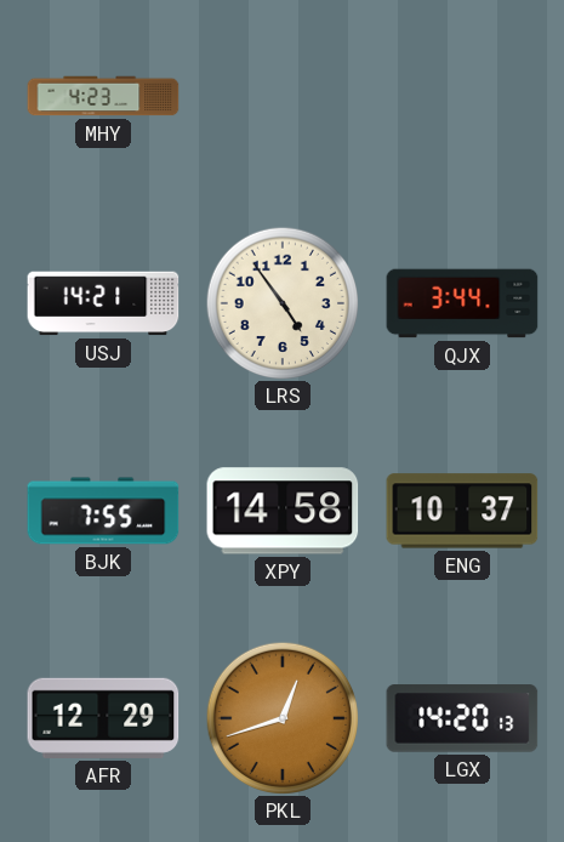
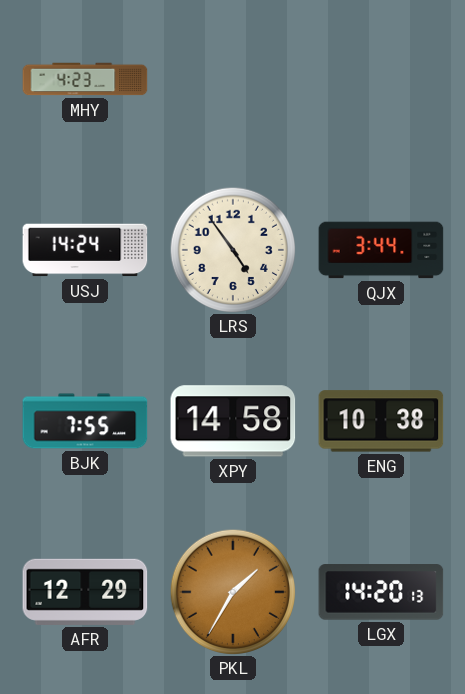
USJ: 14:21 -> 14:24 (85, 250)
ENG: 10:37 -> 10:38 (381, 421)
PKL: 12:42 -> 1:35 (232, 591)
